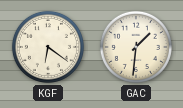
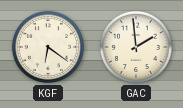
GAC: 1:31 -> 1:59 (136, 47)
